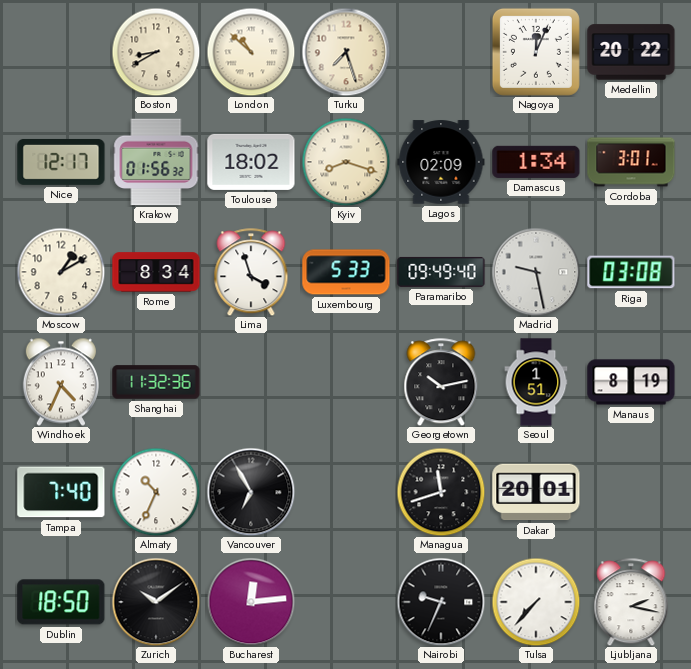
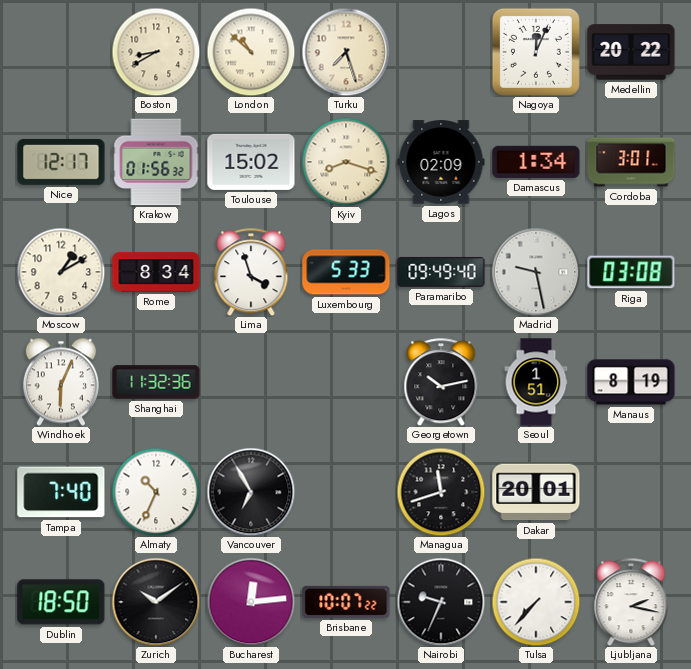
Toulouse: 18:02 -> 15:02 (251, 162)
Windhoek: 4:34 -> 6:04 (61, 382)
Brisbane: none -> 10:07 (346, 602)
